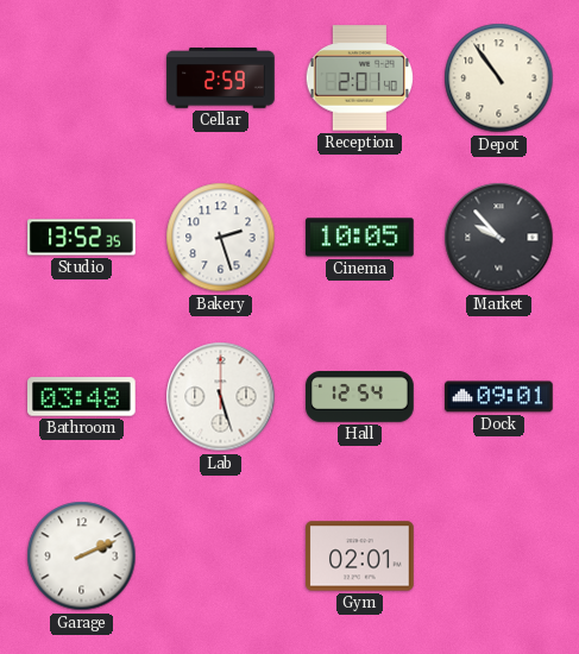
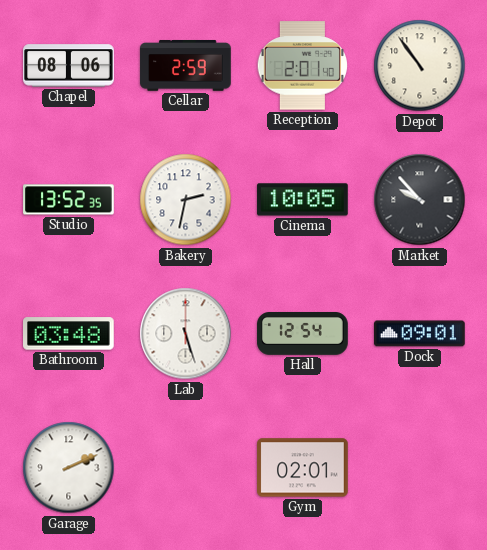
Chapel: none -> 08:06 (69, 66)
Bakery: 2:27 -> 2:32 (186, 200)
